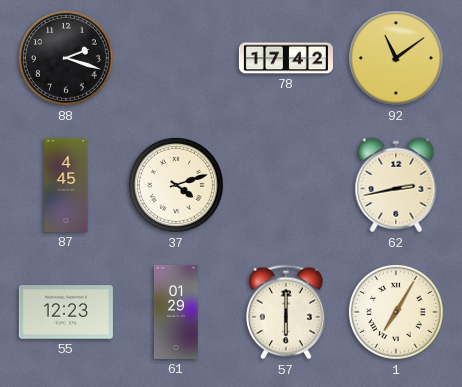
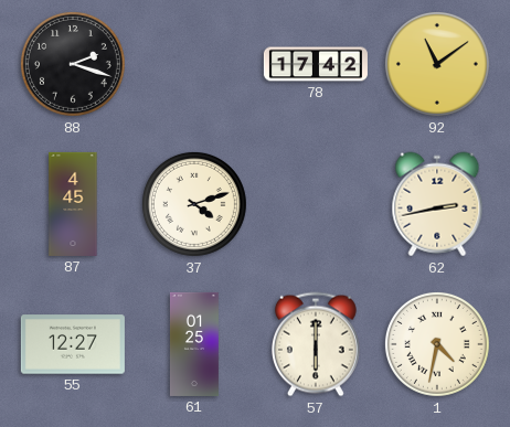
55: 12:23 -> 12:27 (73, 344)
61: 01:29 -> 01:25 (194, 344)
1: 7:05 -> 4:32 (437, 344)
